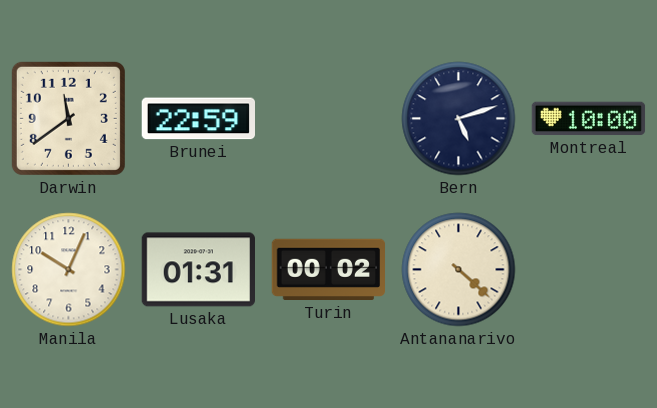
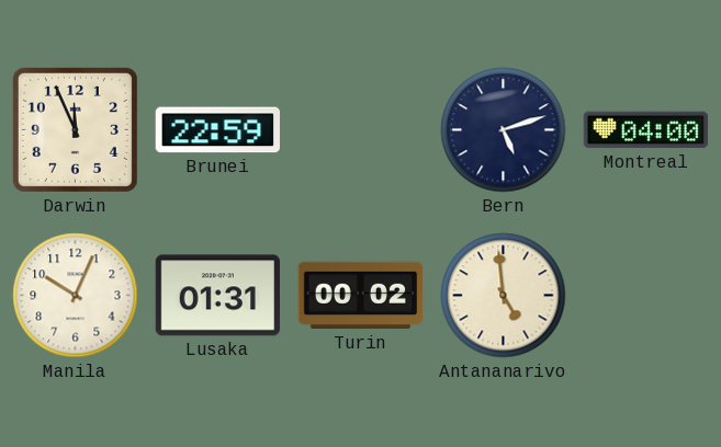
Darwin: 11:39 -> 11:56 (75, 129)
Montreal: 10:00 -> 04:00 (646, 130)
Antananarivo: 4:22 -> 4:59 (504, 296)
